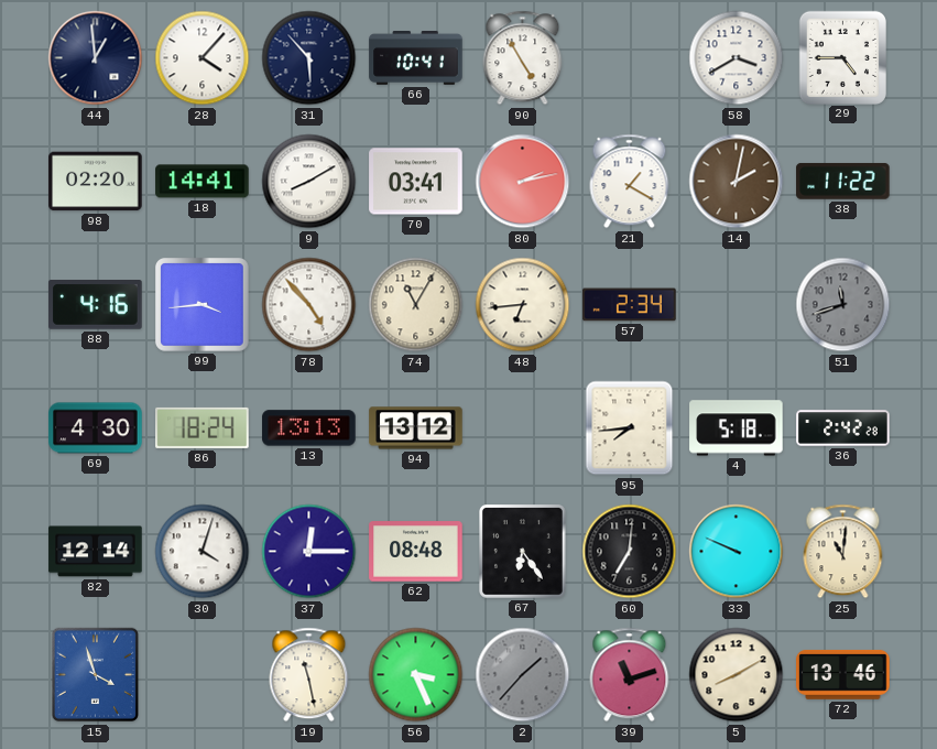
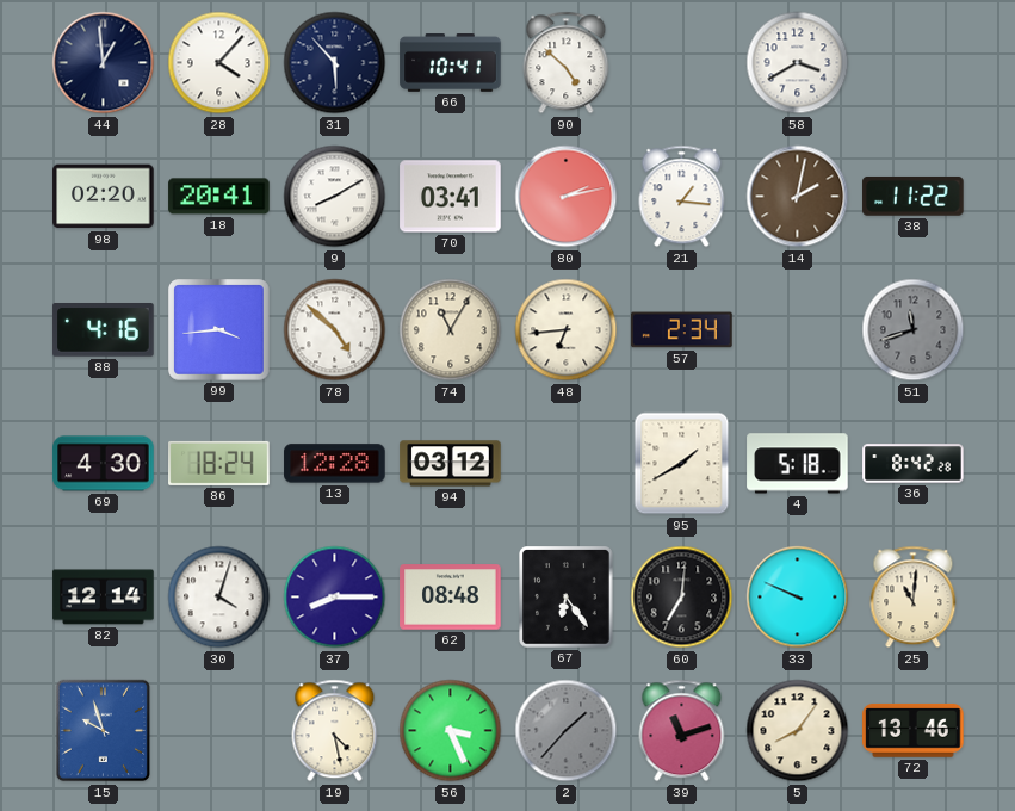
90: 4:55 -> 4:52 (567, 63)
29: 4:45 -> none (842, 57)
18: 14:41 -> 20:41 (219, 197)
21: 1:20 -> 1:16 (682, 197)
78: 4:53 -> 4:52 (335, 330)
13: 13:13 -> 12:28 (335, 464)
94: 13:12 -> 03:12 (451, 464)
95: 7:44 -> 1:40 (682, 464)
36: 2:42 -> 8:42 (914, 464)
37: 12:15 -> 8:15 (335, 598)
15: 3:57 -> 9:57 (103, 731)
19: 11:28 -> 4:28 (335, 731)
5: 8:10 -> 8:06 (798, 731)
